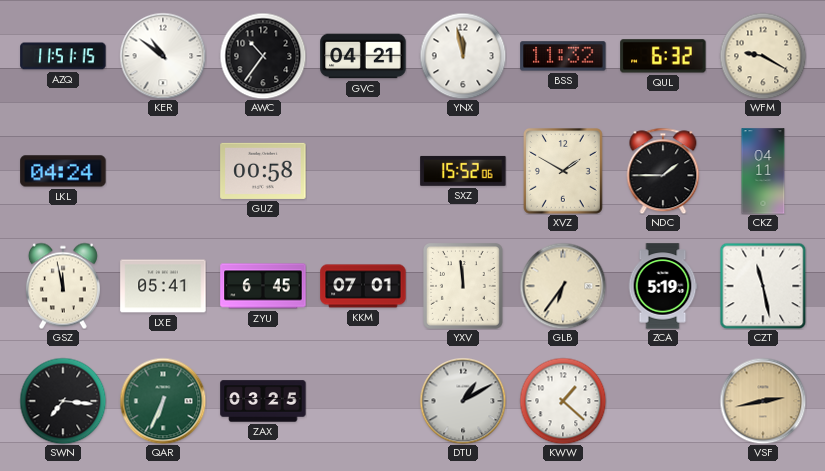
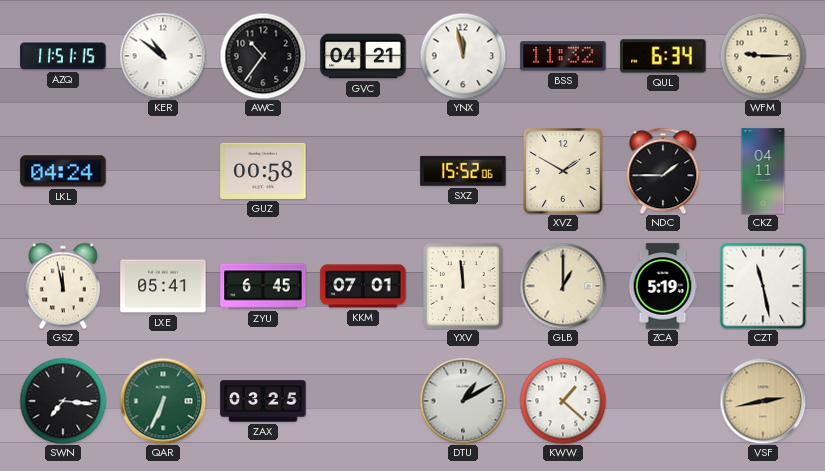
QUL: 6:32 -> 6:34 (663, 56)
WFM: 9:20 -> 9:15 (763, 56)
GLB: 6:36 -> 1:00 (563, 286)
